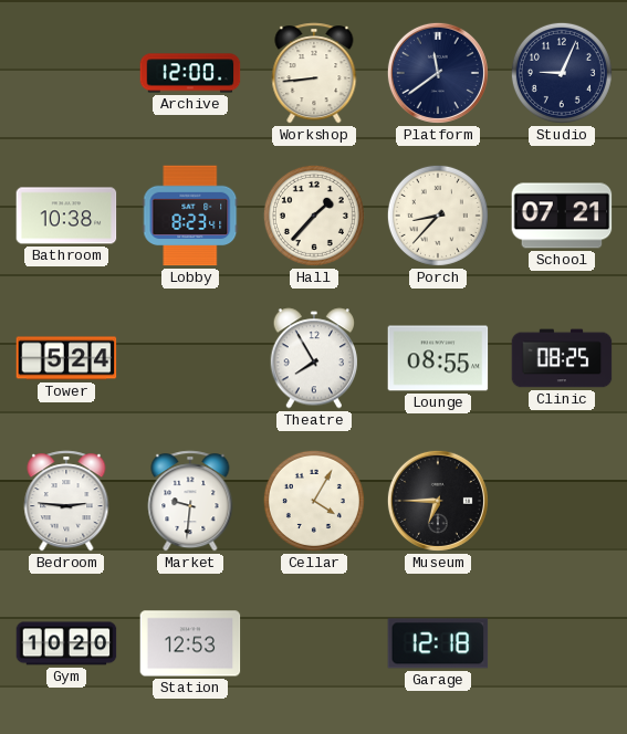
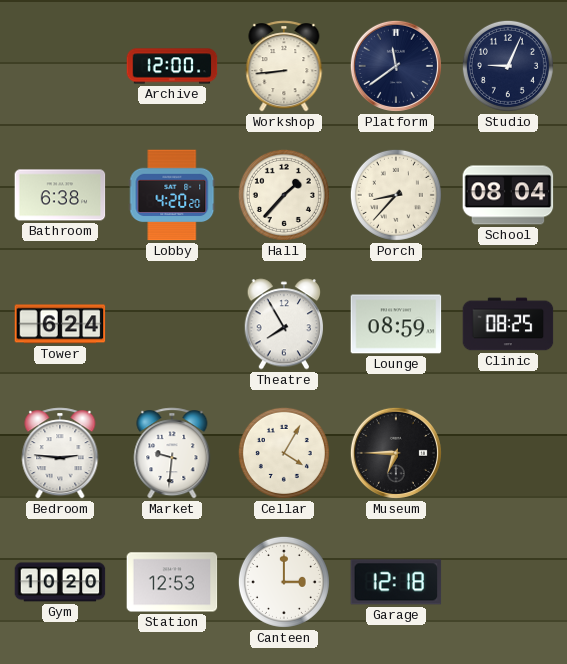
Bathroom: 10:38 -> 6:38 (60, 195)
Lobby: 8:23 -> 4:20 (172, 195)
School: 07:21 -> 08:04 (508, 195)
Tower: 5:24 -> 6:24 (60, 324)
Lounge: 08:55 -> 08:59 (396, 324)
Canteen: none -> 3:00 (284, 582)
